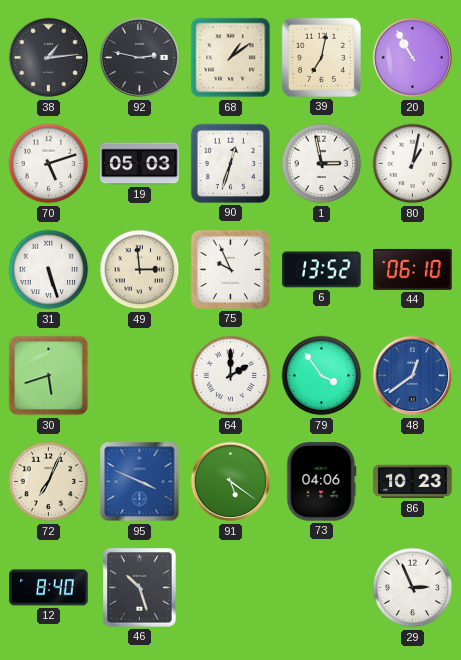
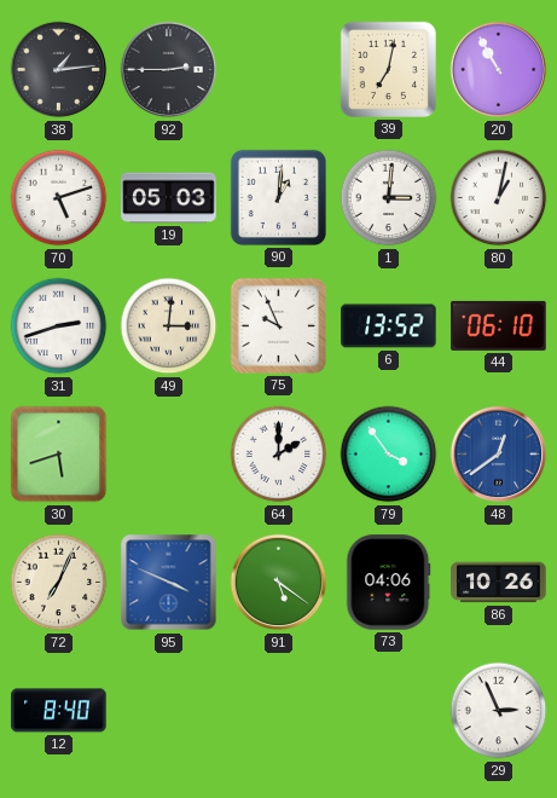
92: 2:47 -> 2:45 (169, 70)
68: 1:09 -> none (231, 58)
90: 12:33 -> 1:01 (278, 197)
1: 2:58 -> 3:01 (389, 198)
31: 5:27 -> 2:42 (59, 326)
49: 2:59 -> 3:01 (169, 326)
86: 10:23 -> 10:26 (499, 583)
46: 10:27 -> none (140, 588)
